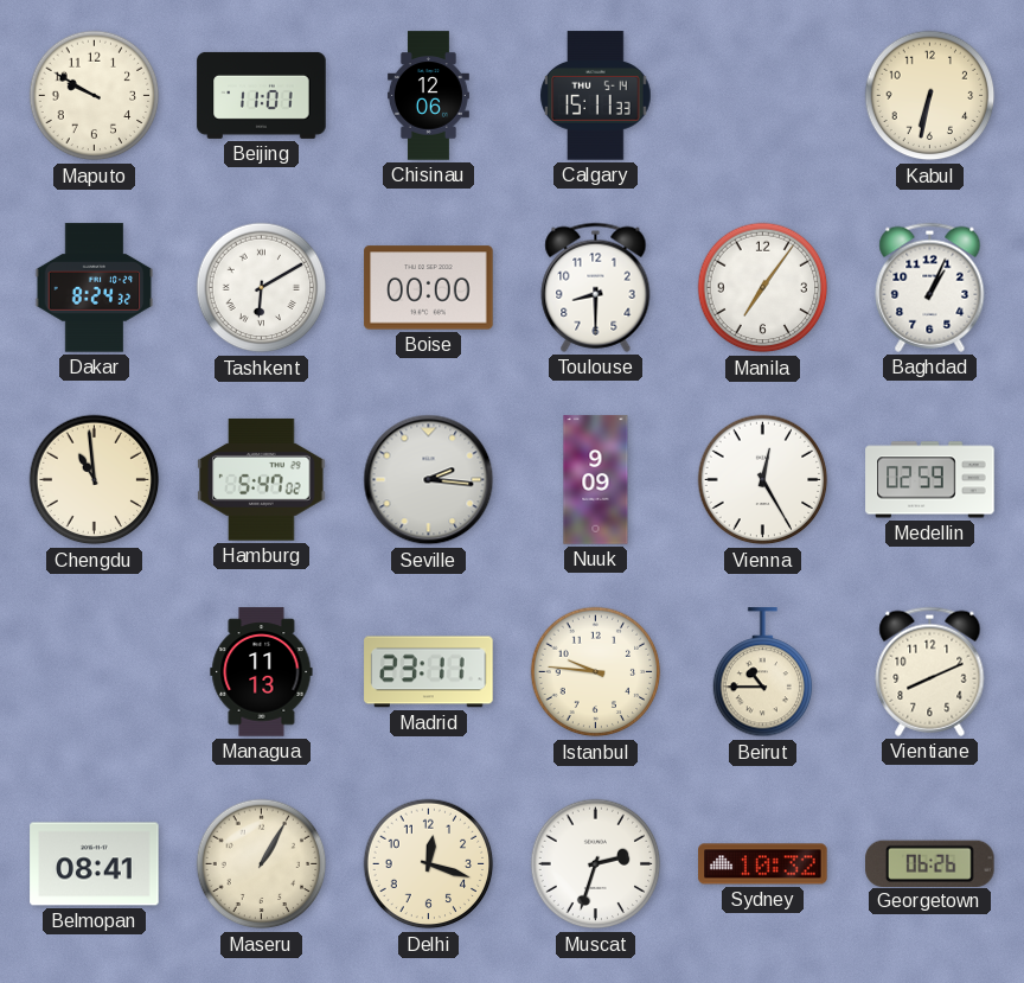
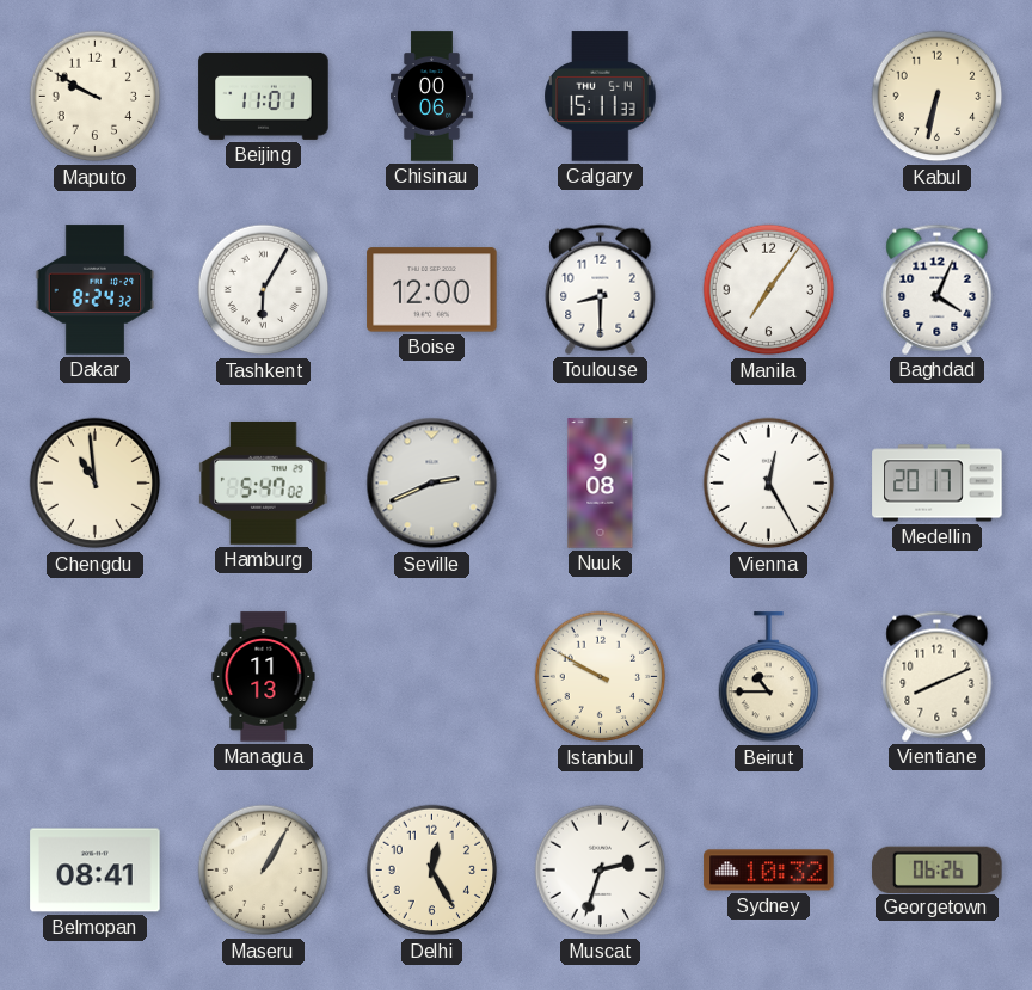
Chisinau: 12:06 -> 00:06 (432, 97)
Tashkent: 6:10 -> 6:05 (264, 290)
Boise: 00:00 -> 12:00 (432, 290)
Baghdad: 1:04 -> 4:04 (938, 289)
Seville: 2:16 -> 2:41 (432, 484)
Nuuk: 9:09 -> 9:08 (601, 484)
Medellin: 02:59 -> 20:17 (938, 484)
Madrid: 23:11 -> none (429, 672)
Istanbul: 9:46 -> 9:50 (601, 677)
Delhi: 12:18 -> 12:25 (432, 871)
